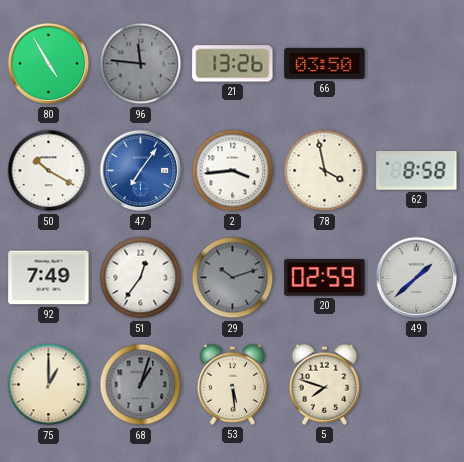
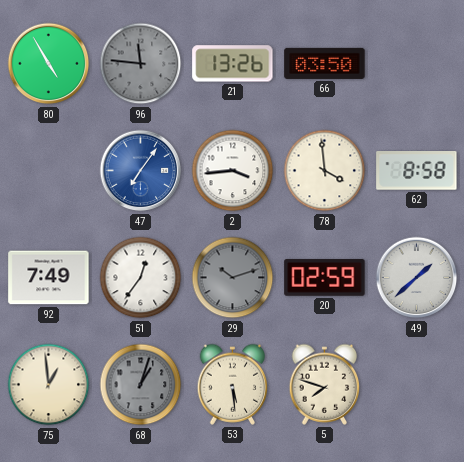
50: 10:20 -> none (49, 171)
78: 3:58 -> 3:59 (325, 171)
75: 1:00 -> 12:59 (49, 385)
